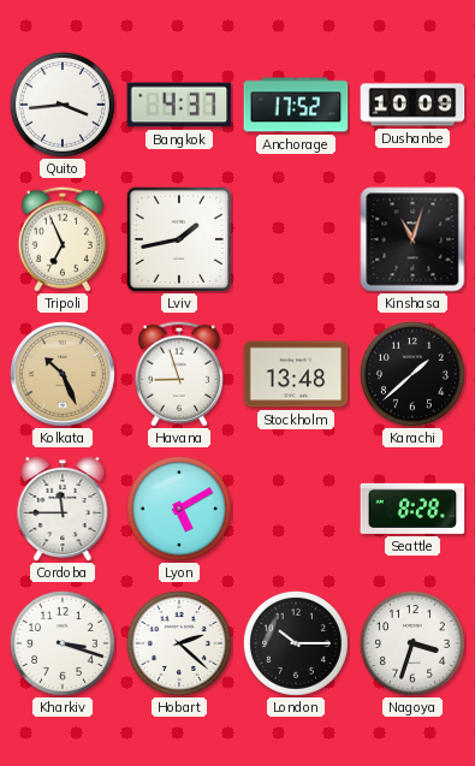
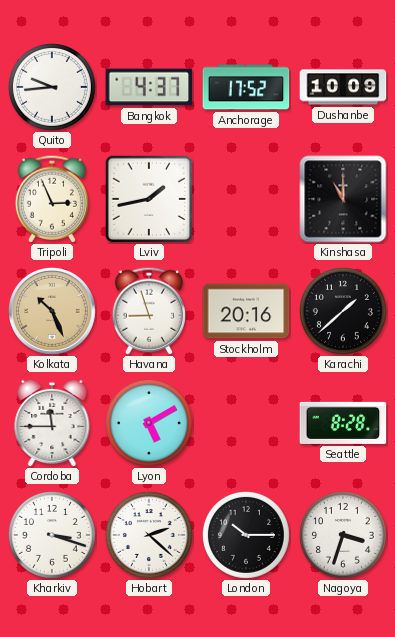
Quito: 3:44 -> 9:44 (52, 87)
Tripoli: 6:56 -> 2:56 (52, 199)
Kinshasa: 11:03 -> 11:00 (343, 199)
Stockholm: 13:48 -> 20:16 (246, 311)
